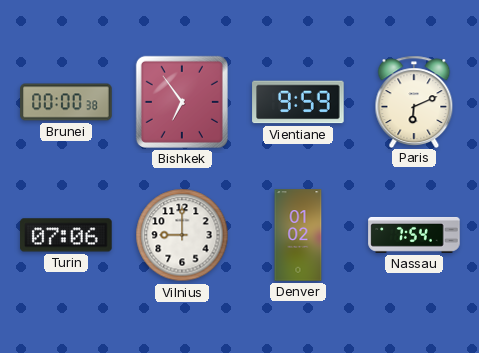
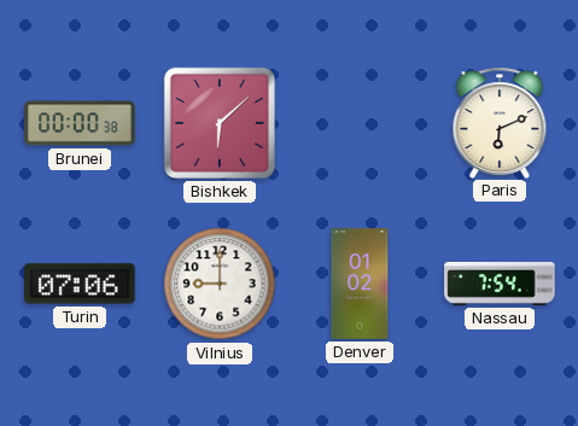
Bishkek: 6:54 -> 6:08 (220, 123)
Vientiane: 9:59 -> none (298, 102)
